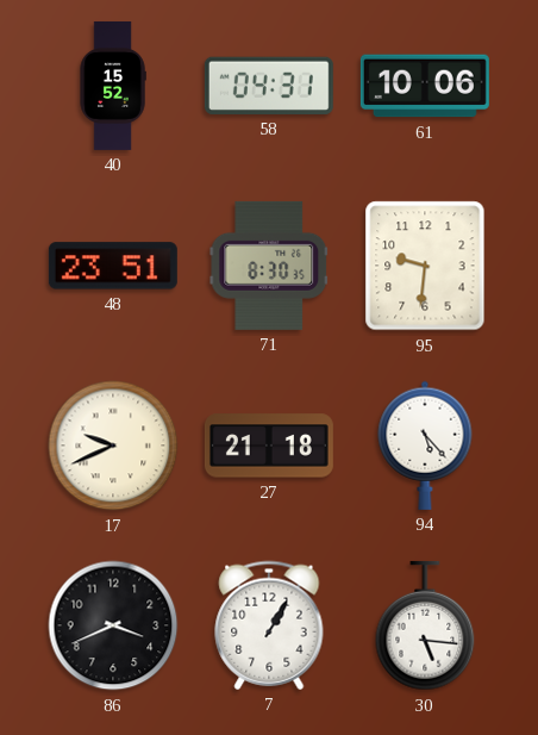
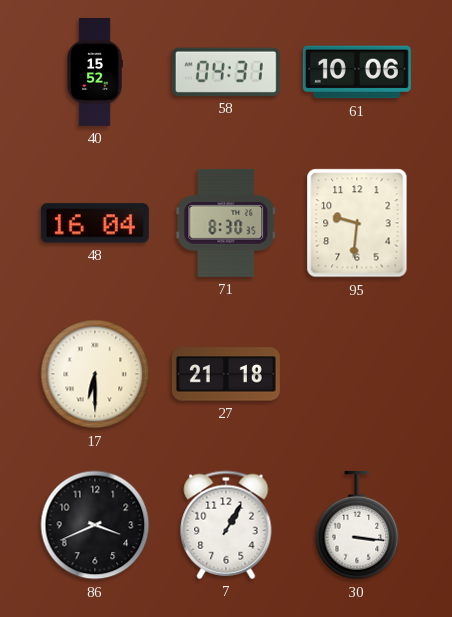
48: 23:51 -> 16:04 (95, 223)
17: 9:41 -> 6:30 (95, 374)
94: 5:23 -> none (425, 446)
30: 5:16 -> 3:16 (357, 525)
